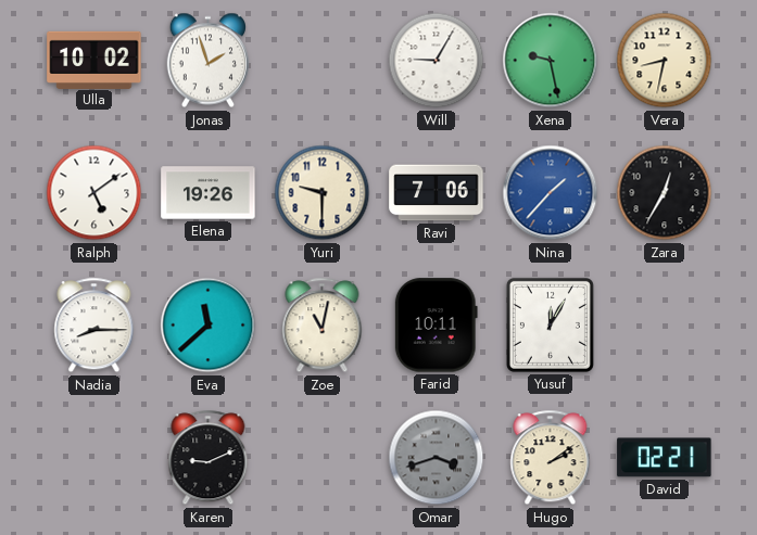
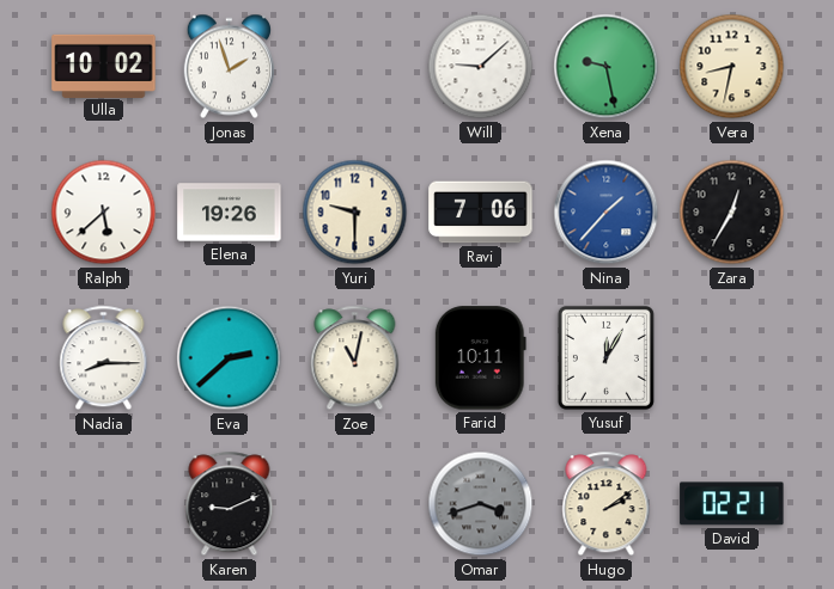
Will: 9:05 -> 9:08 (481, 67)
Ralph: 5:09 -> 5:38 (104, 213)
Eva: 11:38 -> 2:38 (230, 358)
